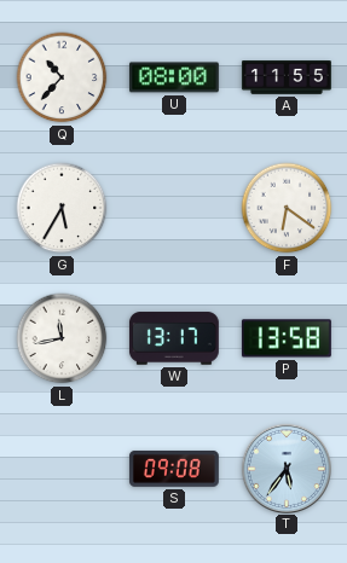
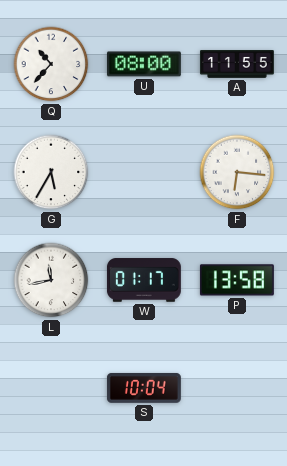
F: 6:21 -> 6:16 (237, 172)
W: 13:17 -> 01:17 (144, 280)
S: 09:08 -> 10:04 (144, 388)
T: 5:36 -> none (285, 468)
